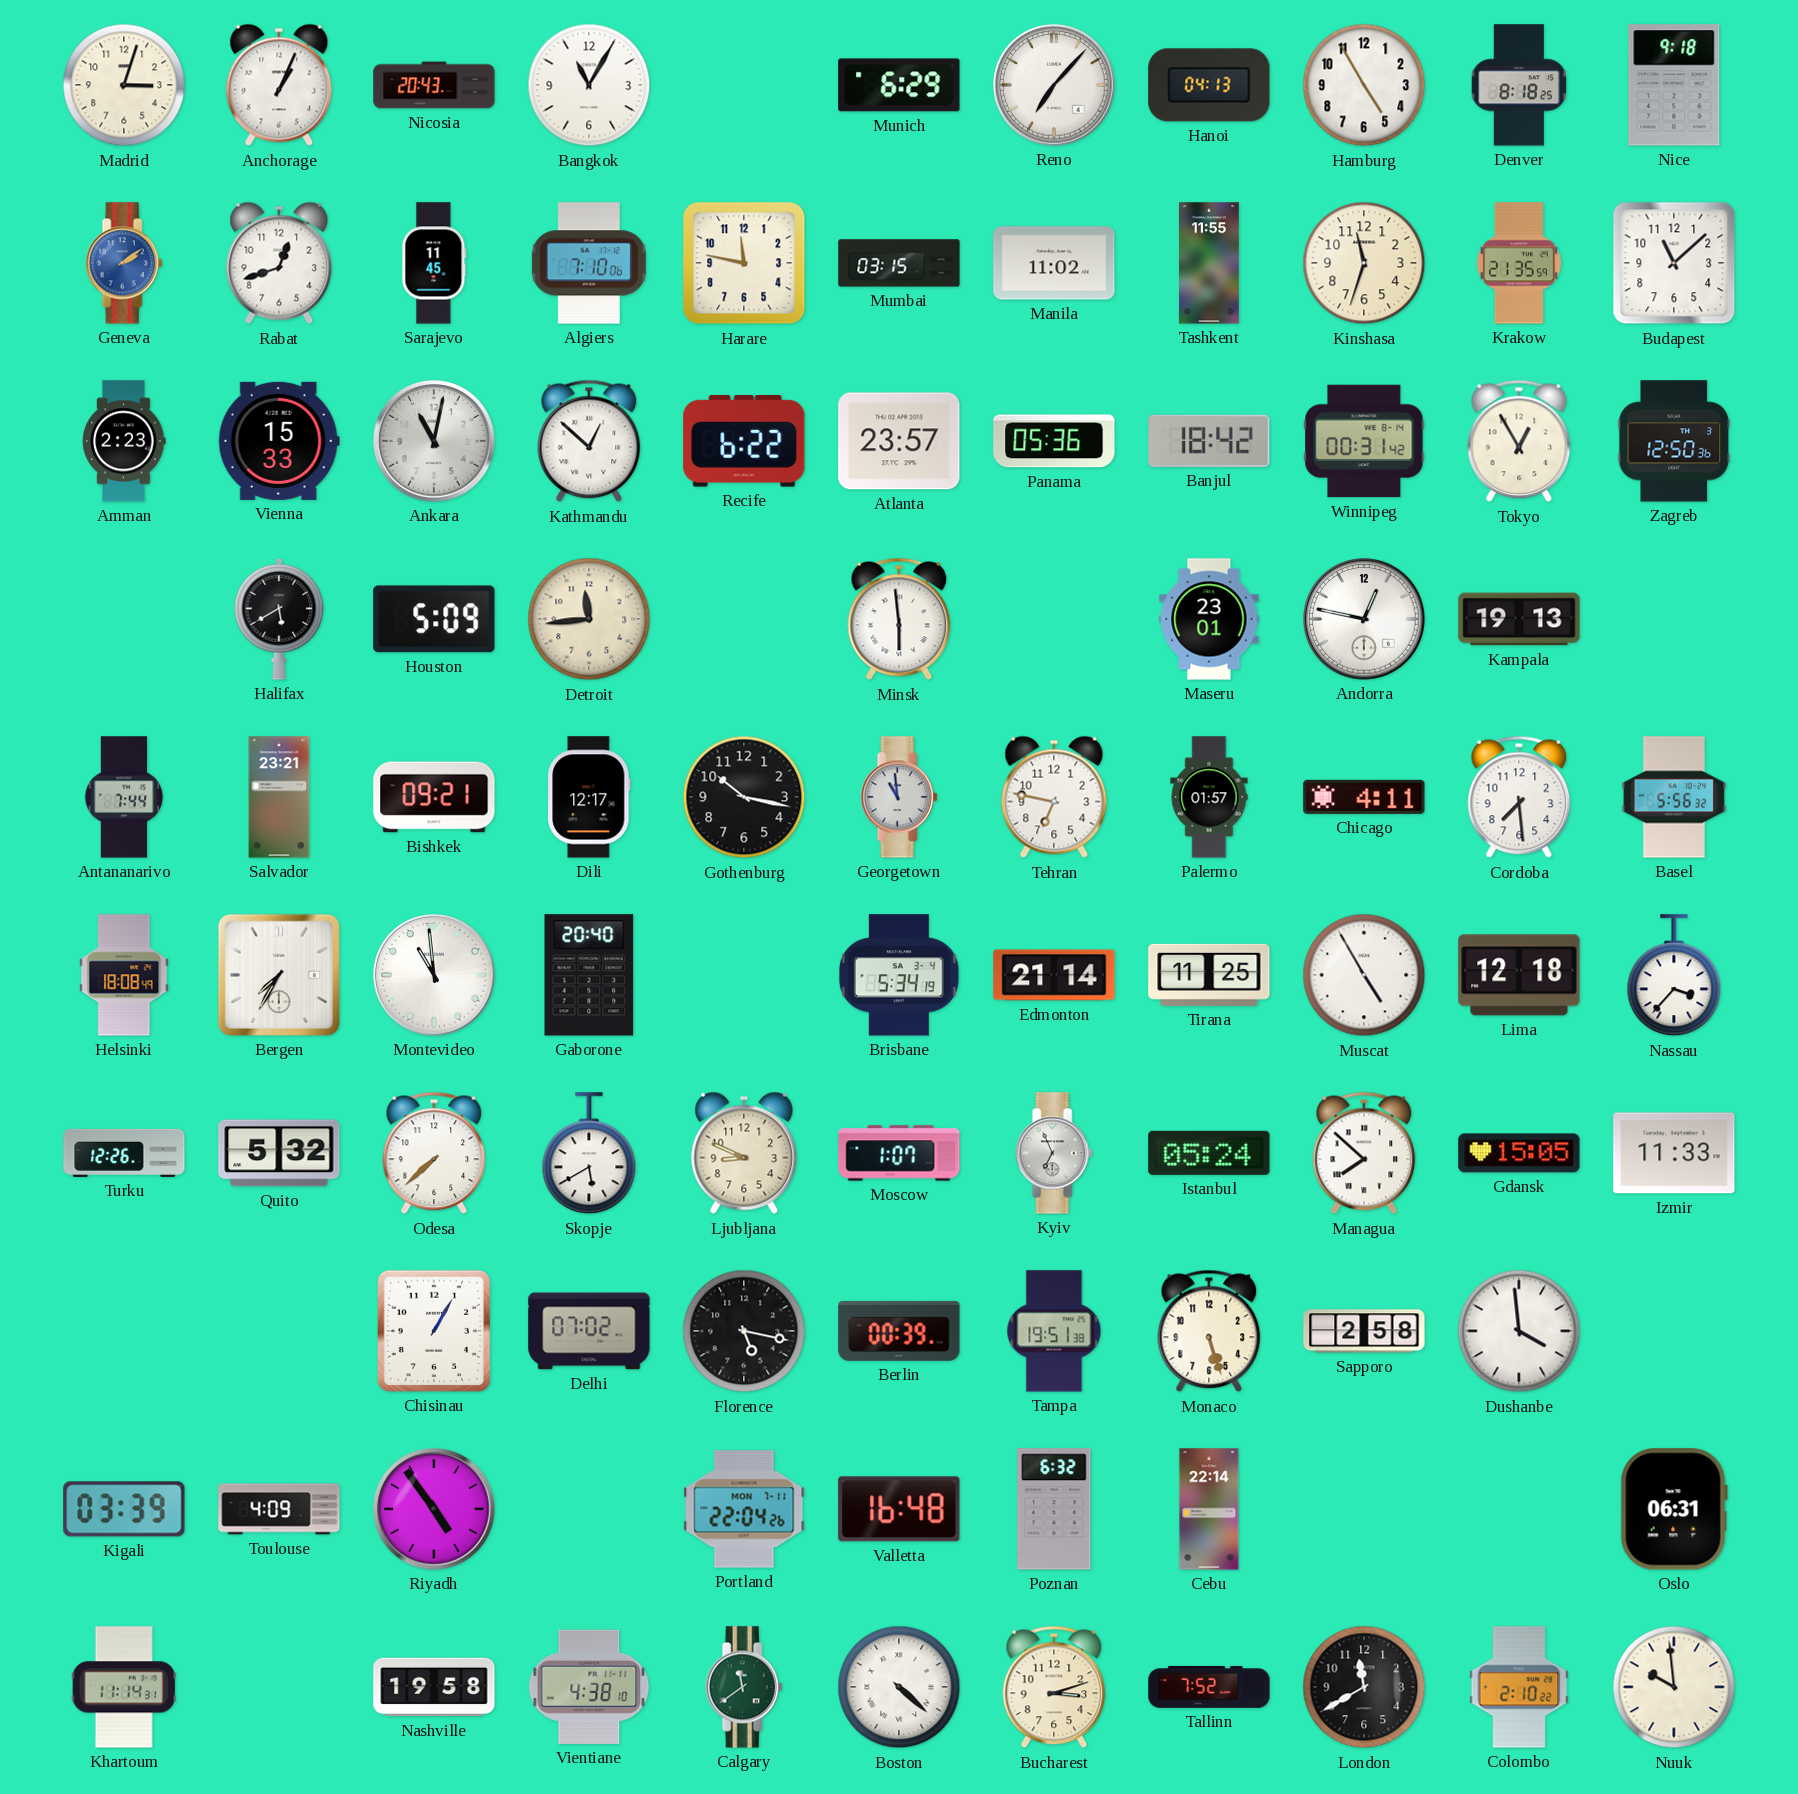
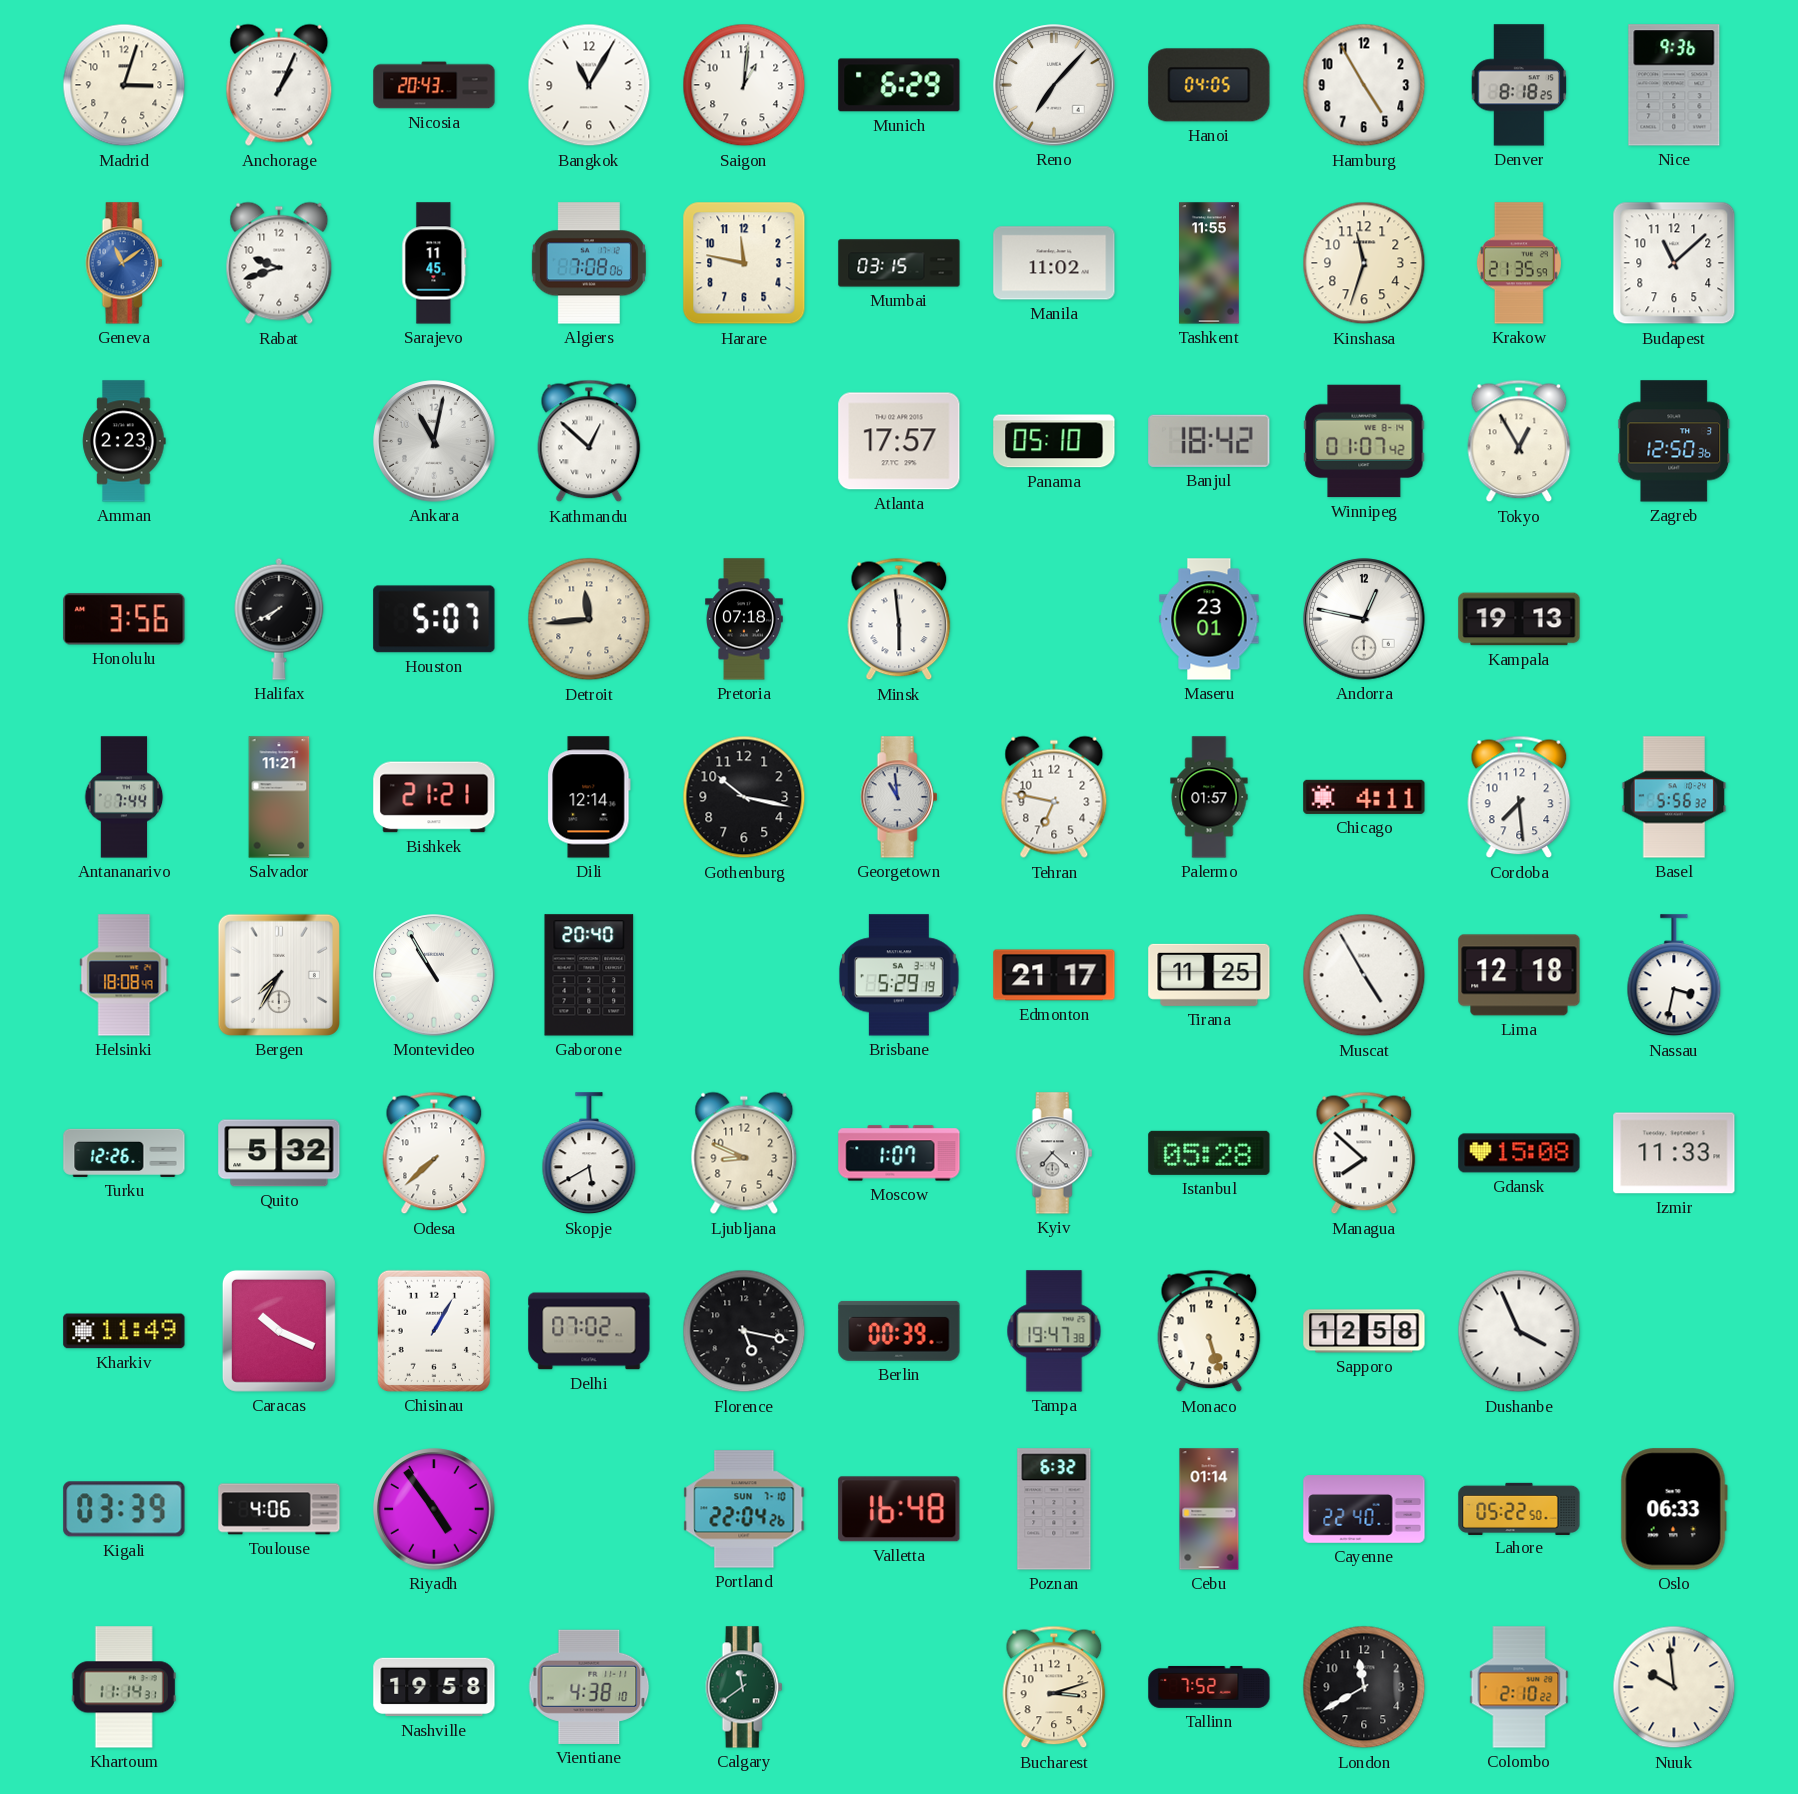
Saigon: none -> 1:01 (744, 85)
Hanoi: 04:13 -> 04:05 (1209, 85)
Nice: 9:18 -> 9:36 (1674, 85)
Geneva: 2:09 -> 11:09 (124, 263)
Rabat: 12:42 -> 9:42 (279, 263)
Algiers: 7:10 -> 7:08 (589, 263)
Vienna: 15:33 -> none (279, 441)
Recife: 6:22 -> none (744, 441)
Atlanta: 23:57 -> 17:57 (899, 441)
Panama: 05:36 -> 05:10 (1054, 441)
Winnipeg: 00:31 -> 01:07 (1364, 441)
Honolulu: none -> 3:56 (124, 619)
Halifax: 5:40 -> 7:40 (279, 619)
Houston: 5:09 -> 5:07 (434, 619)
Pretoria: none -> 07:18 (744, 619)
Salvador: 23:21 -> 11:21 (279, 797)
Bishkek: 09:21 -> 21:21 (434, 797)
Dili: 12:17 -> 12:14 (589, 797)
Montevideo: 10:59 -> 10:55 (434, 975)
Brisbane: 5:34 -> 5:29 (899, 975)
Edmonton: 21:14 -> 21:17 (1054, 975)
Nassau: 3:37 -> 3:32 (1674, 976)
Kyiv: 6:56 -> 7:22 (1054, 1153)
Istanbul: 05:24 -> 05:28 (1209, 1153)
Gdansk: 15:05 -> 15:08 (1519, 1153)
Kharkiv: none -> 11:49 (124, 1331)
Caracas: none -> 10:19 (279, 1331)
Tampa: 19:51 -> 19:47 (1054, 1331)
Sapporo: 2:58 -> 12:58 (1364, 1331)
Dushanbe: 3:59 -> 3:56 (1519, 1331)
Toulouse: 4:09 -> 4:06 (279, 1509)
Portland date: MON 7-11 -> SUN 7-10 (744, 1509)
Cebu: 22:14 -> 01:14 (1209, 1509)
Cayenne: none -> 22:40 (1364, 1509)
Lahore: none -> 05:22 (1519, 1508)
Oslo: 06:31 -> 06:33 (1674, 1509)
Boston: 4:22 -> none (899, 1687)
